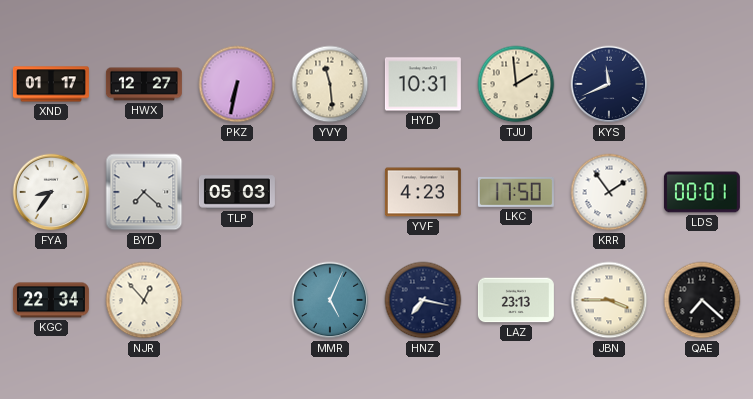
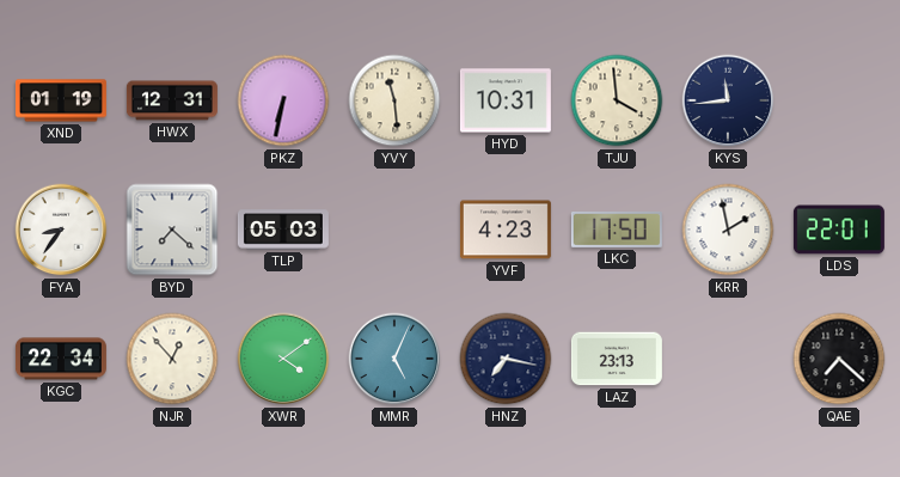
XND: 01:17 -> 01:19 (61, 100)
HWX: 12:27 -> 12:31 (172, 100)
TJU: 1:59 -> 3:59 (617, 100)
KYS: 11:41 -> 11:44 (728, 100)
KRR: 1:54 -> 1:58 (728, 230)
LDS: 00:01 -> 22:01 (839, 230)
XWR: none -> 4:09 (283, 359)
JBN: 3:45 -> none (609, 300)
